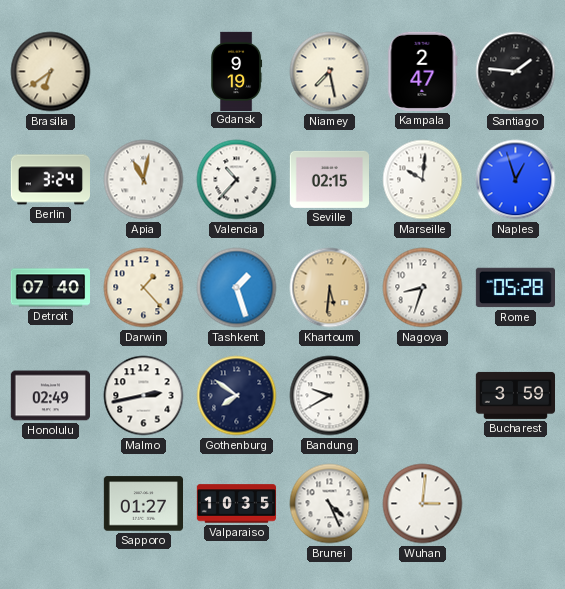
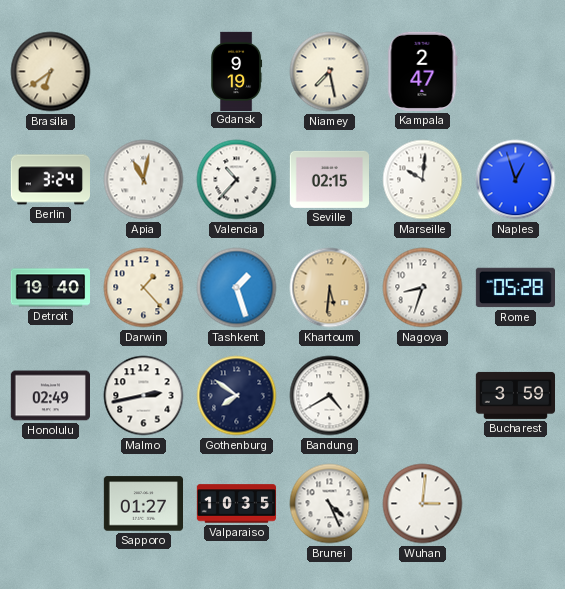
Santiago: 1:46 -> none (516, 72)
Detroit: 07:40 -> 19:40 (50, 288)
Bandung: 9:40 -> 4:40 (330, 396)
